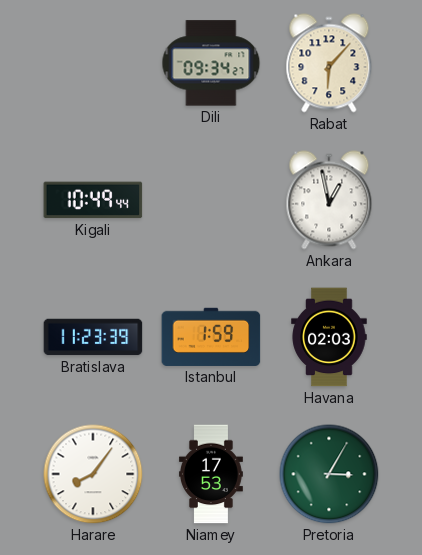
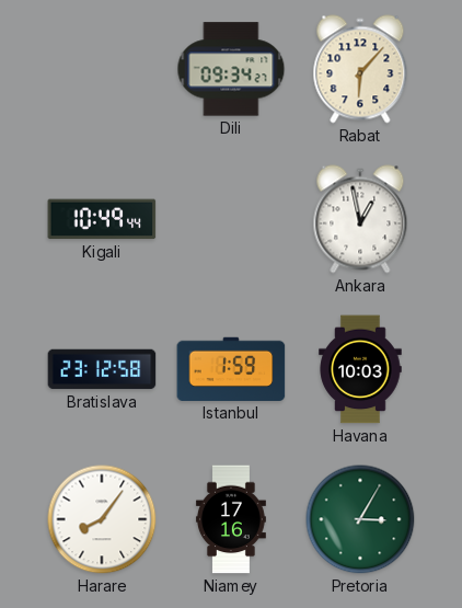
Bratislava: 11:23 -> 23:12 (102, 369)
Havana: 02:03 -> 10:03 (360, 369)
Niamey: 17:53 -> 17:16 (231, 519)
